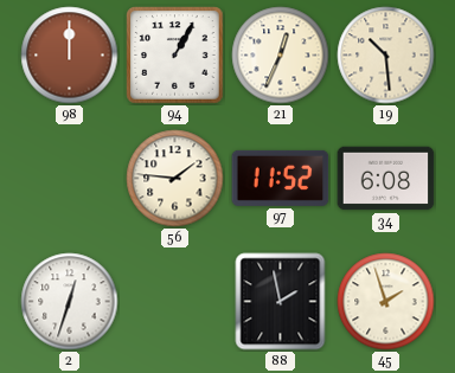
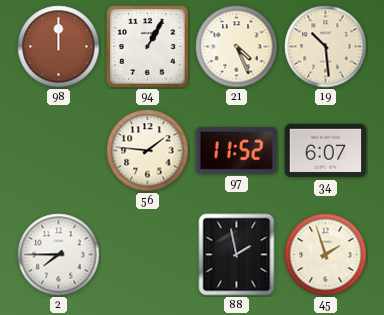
21: 12:34 -> 4:26 (237, 47)
34: 6:08 -> 6:07 (326, 151)
2: 12:33 -> 7:45 (59, 255)
